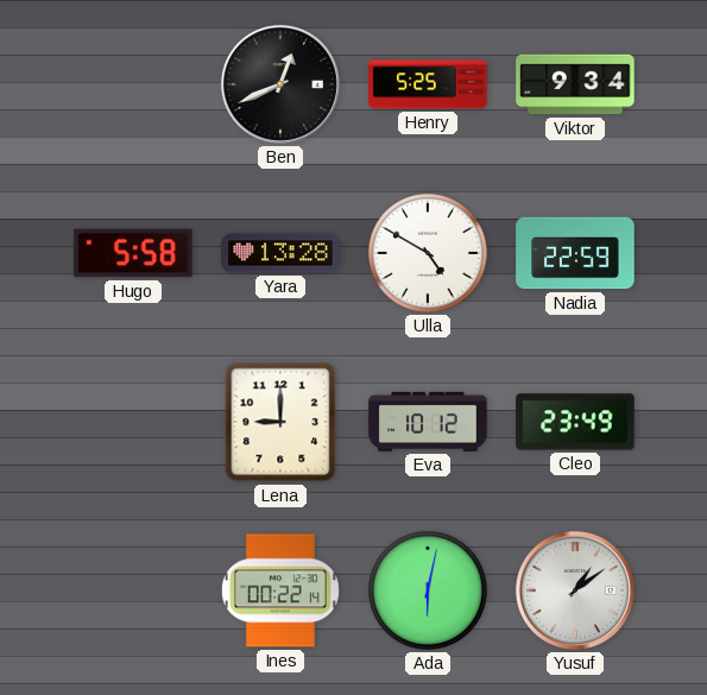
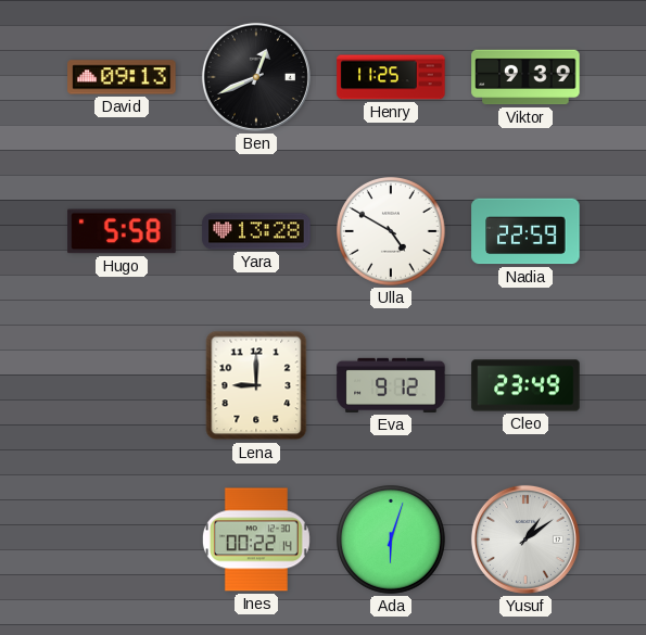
David: none -> 09:13 (122, 77)
Henry: 5:25 -> 11:25 (391, 77)
Viktor: 9:34 -> 9:39 (525, 77)
Eva: 10:12 -> 9:12 (391, 385)
Ada: 6:02 -> 6:03 (392, 541)
